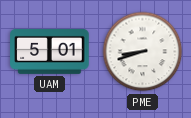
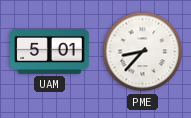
PME: 8:42 -> 8:37 (143, 52)
